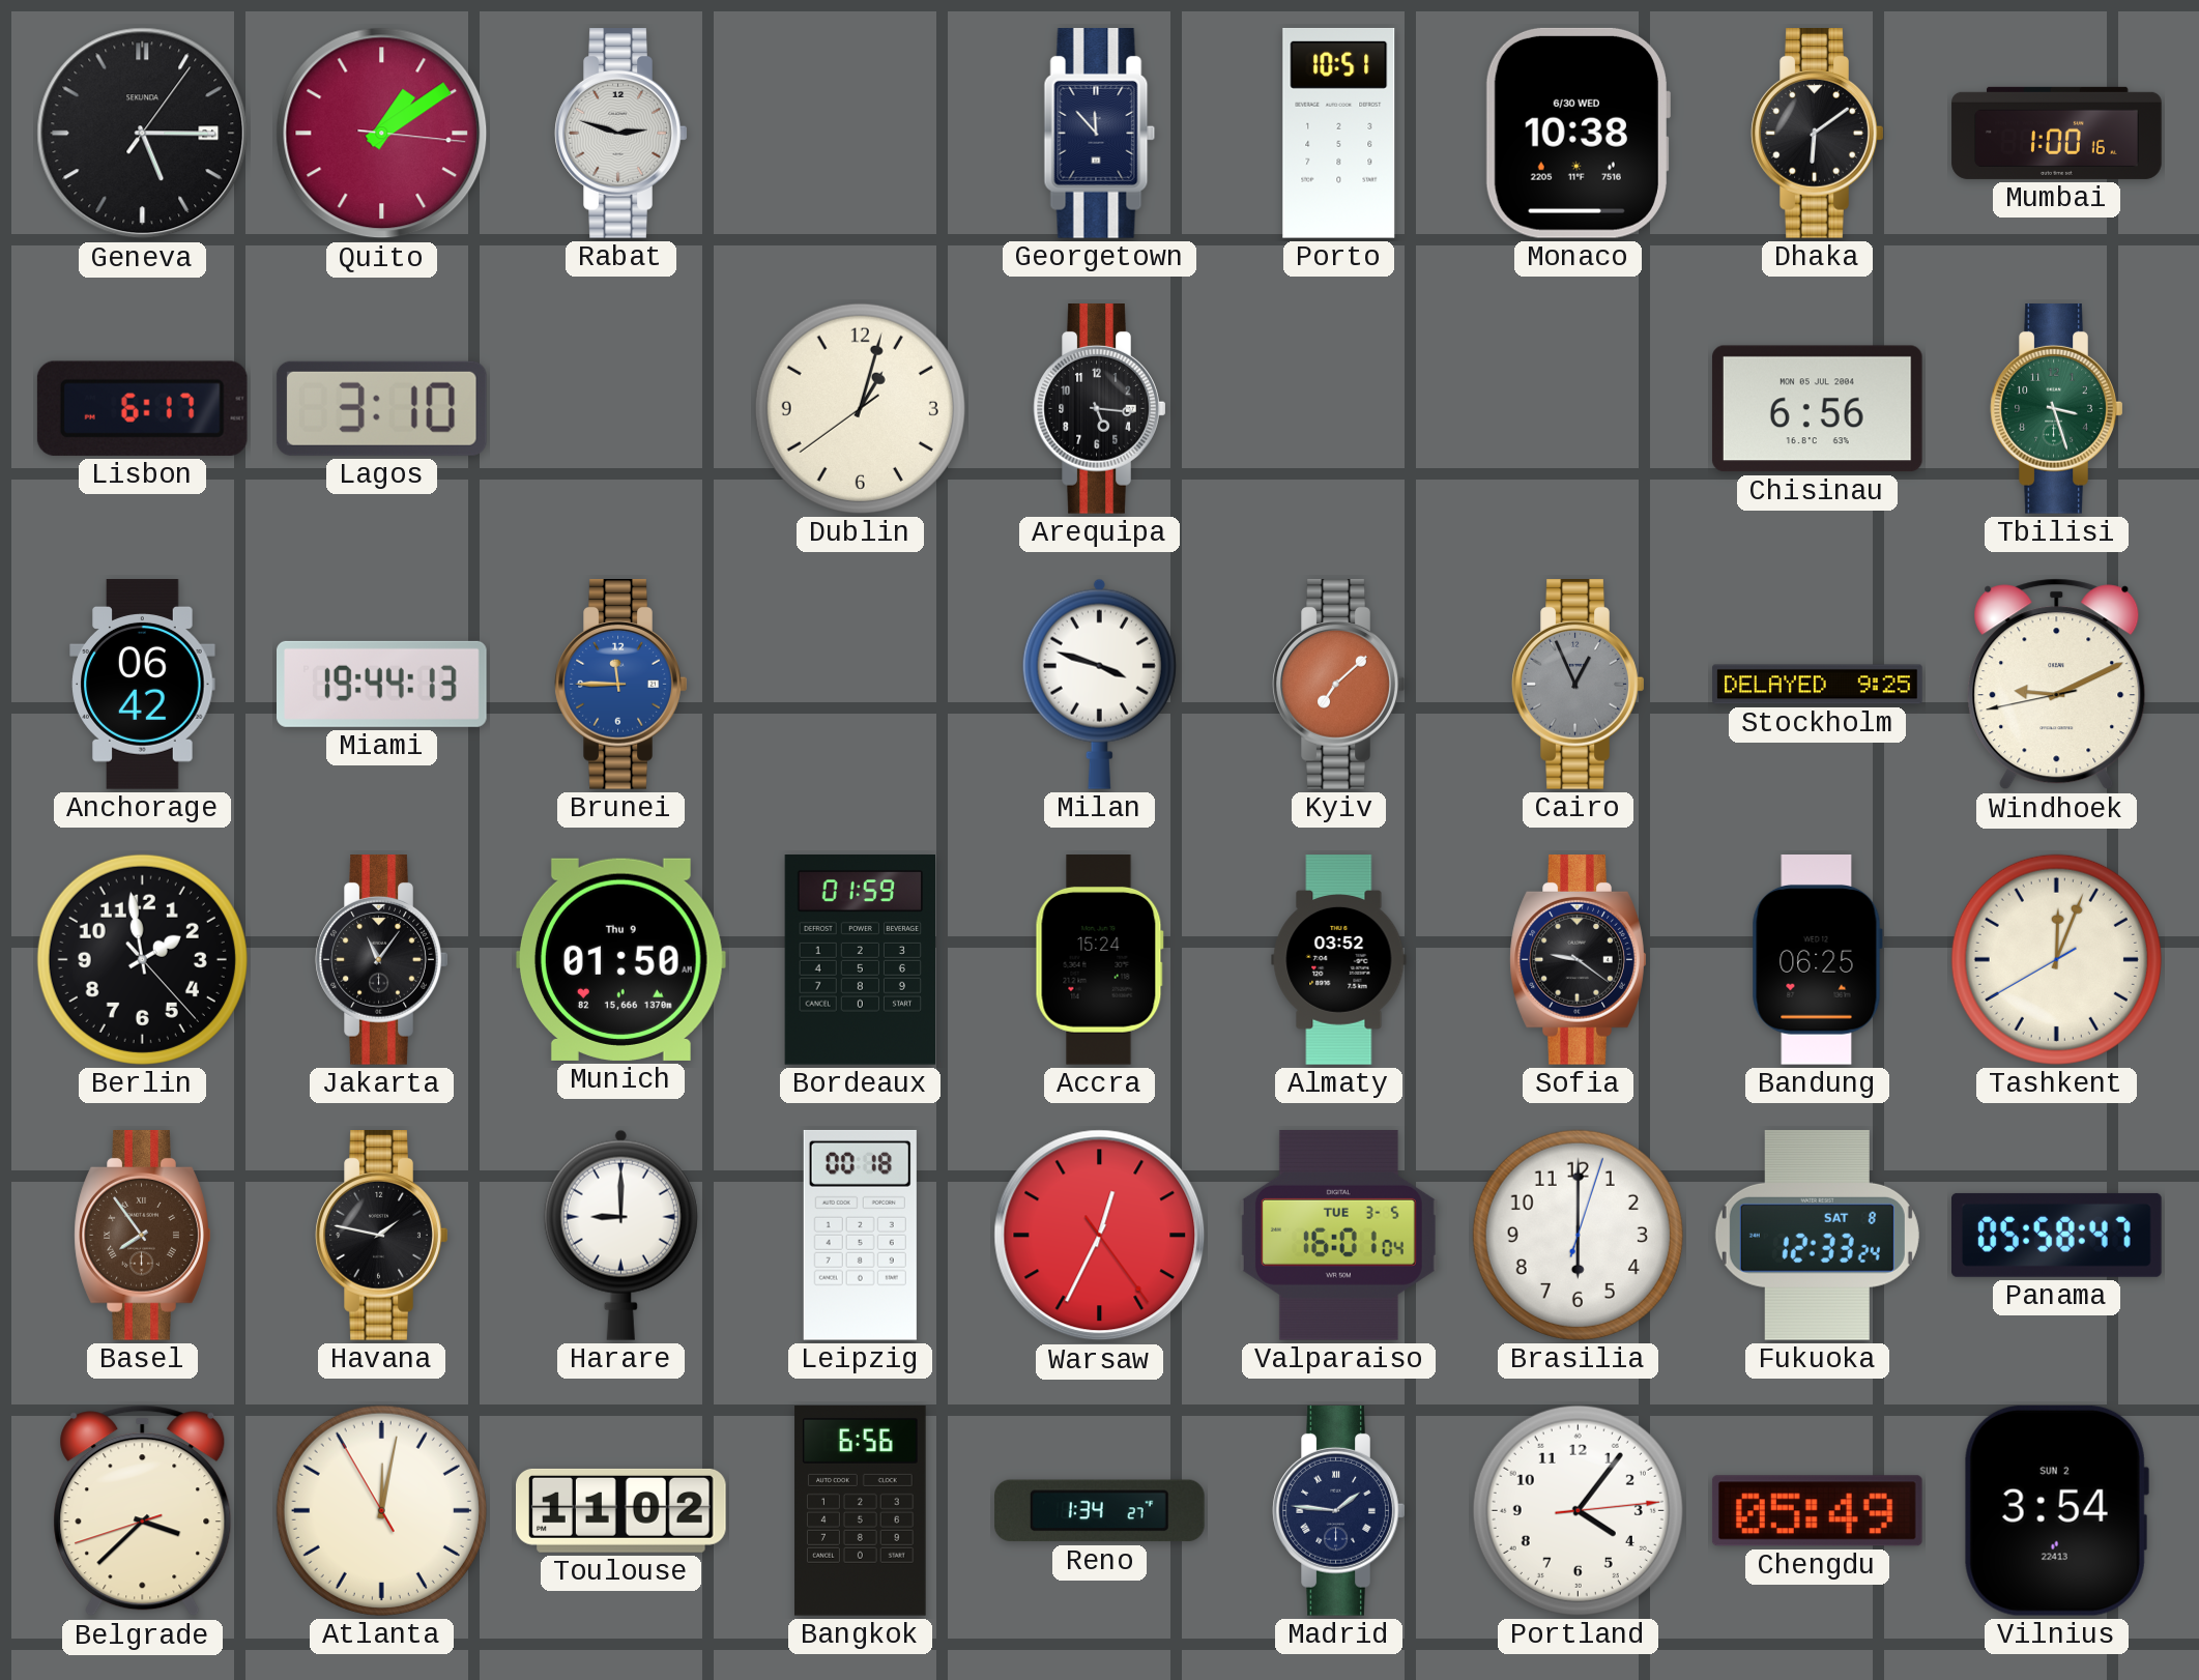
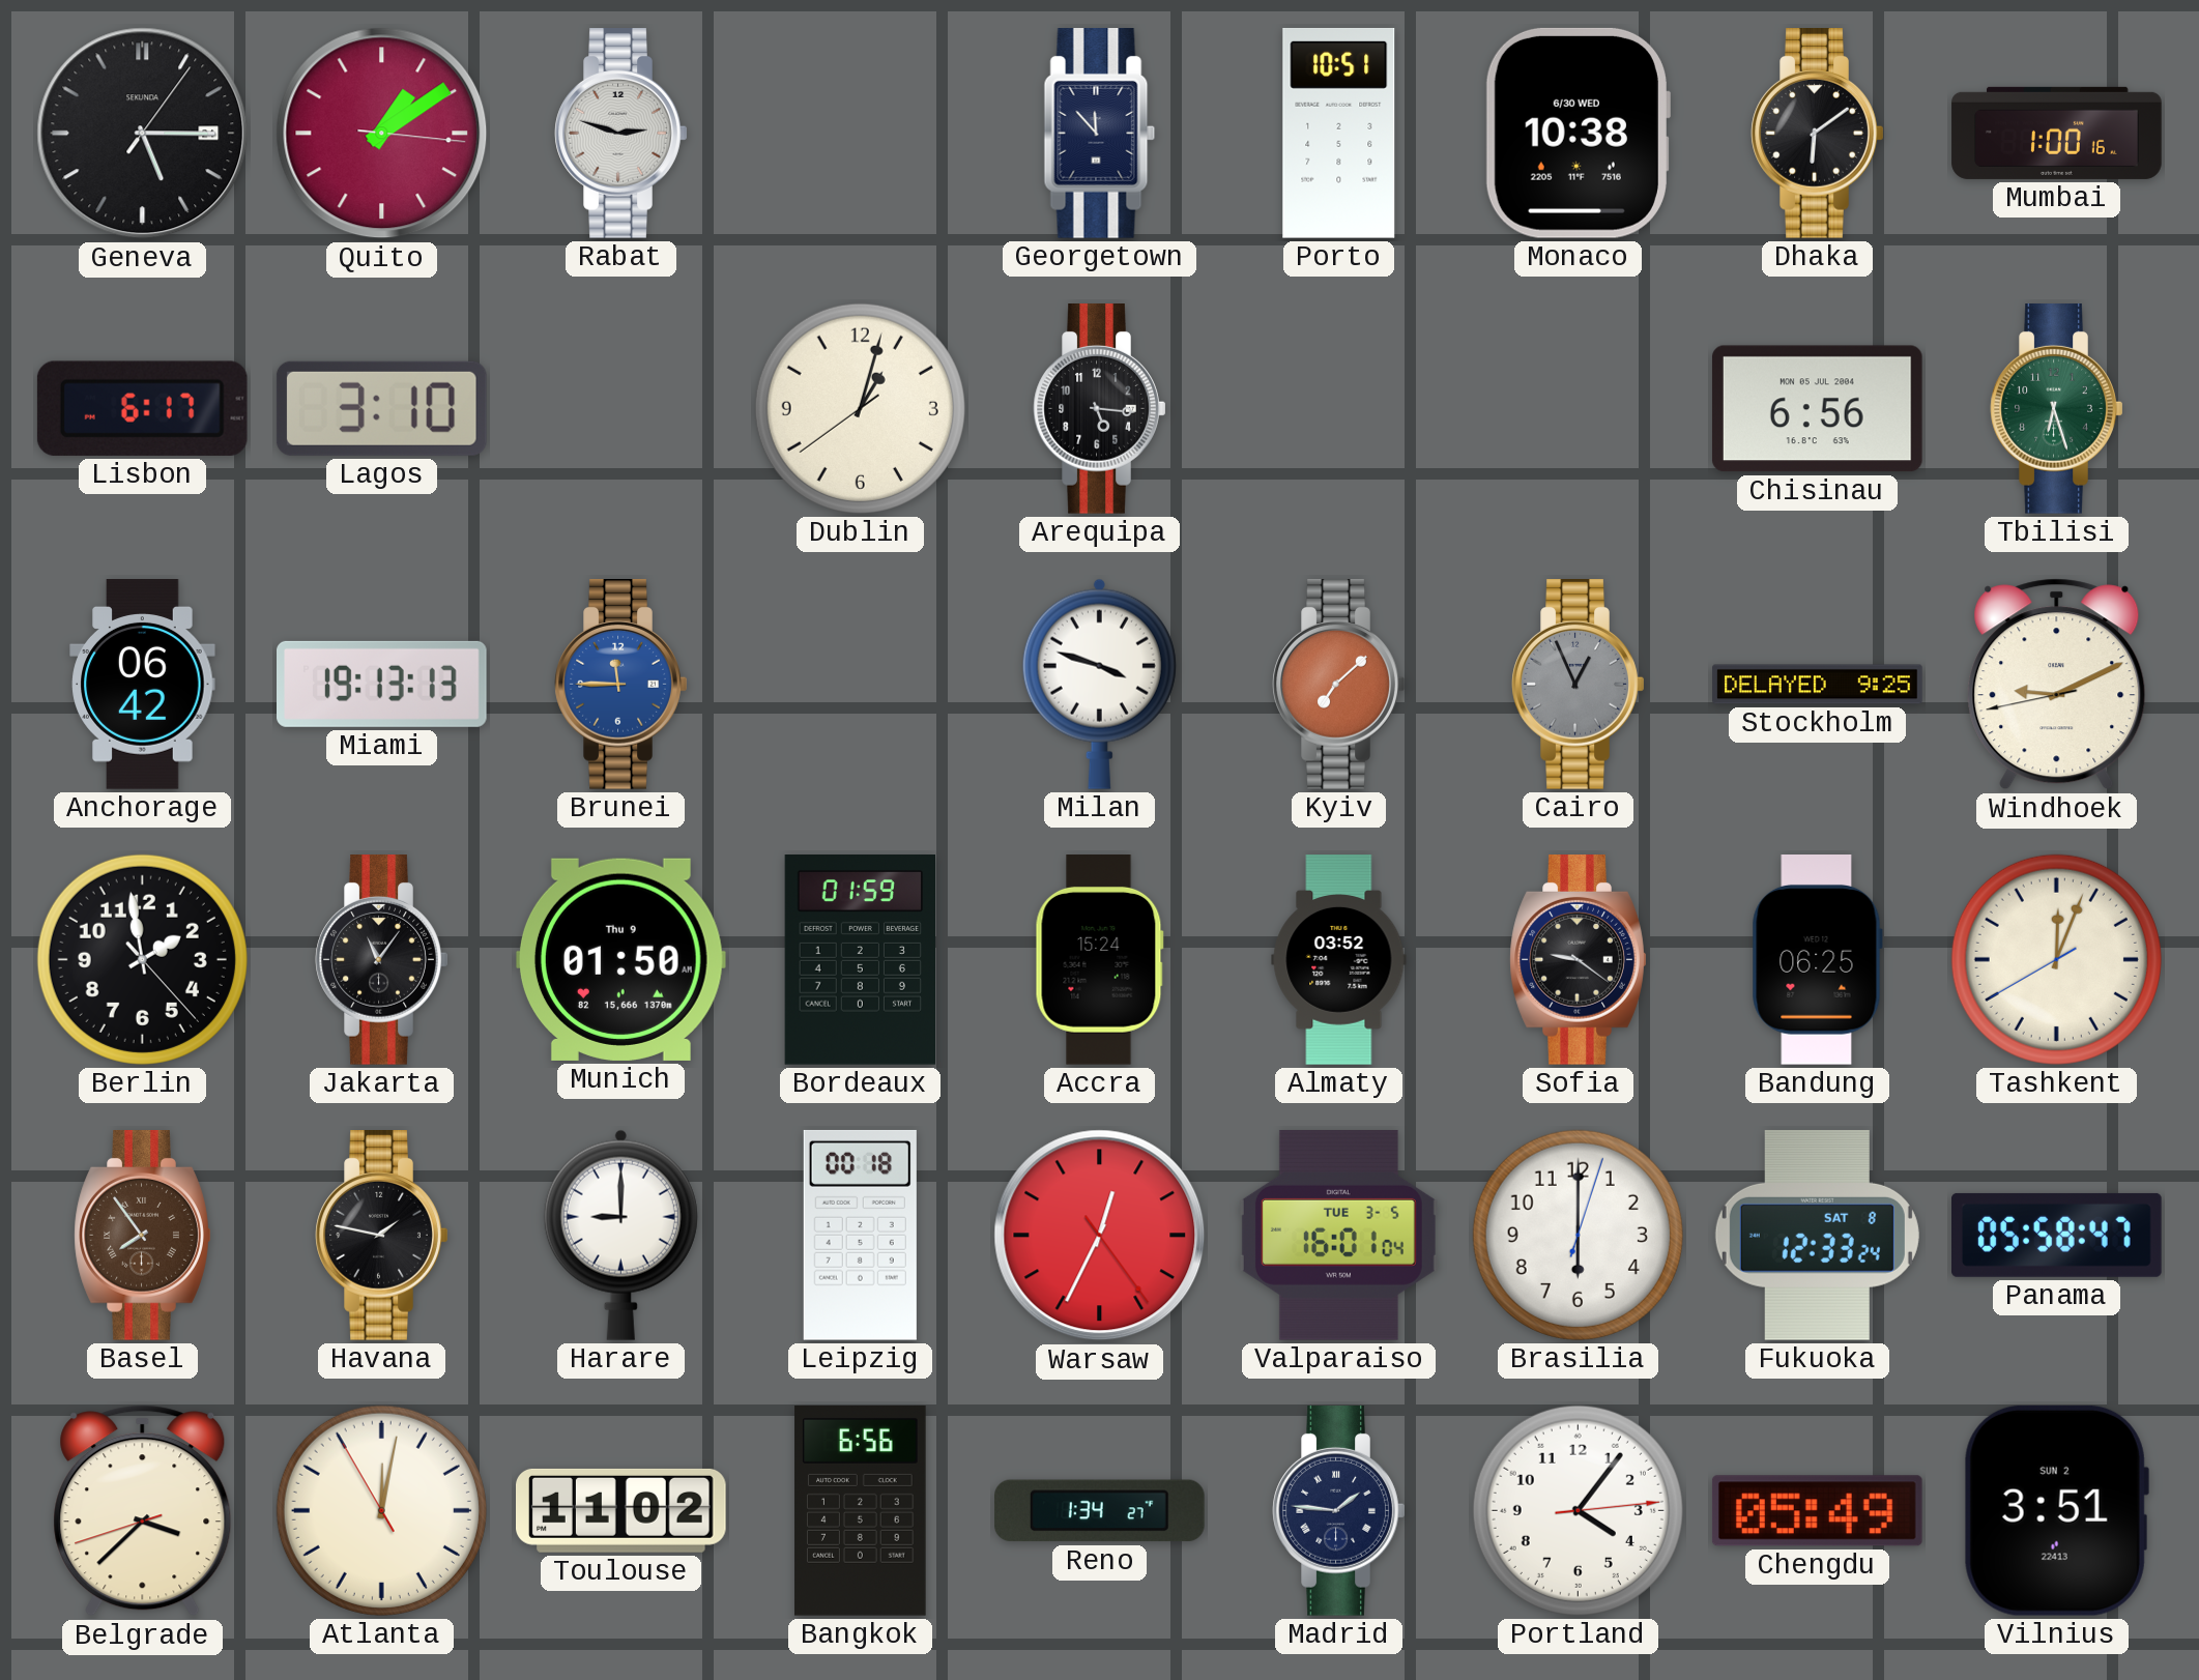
Tbilisi: 3:27 -> 6:27 (2057, 409)
Miami: 19:44 -> 19:13 (382, 684)
Vilnius: 3:54 -> 3:51 (2056, 1510)
